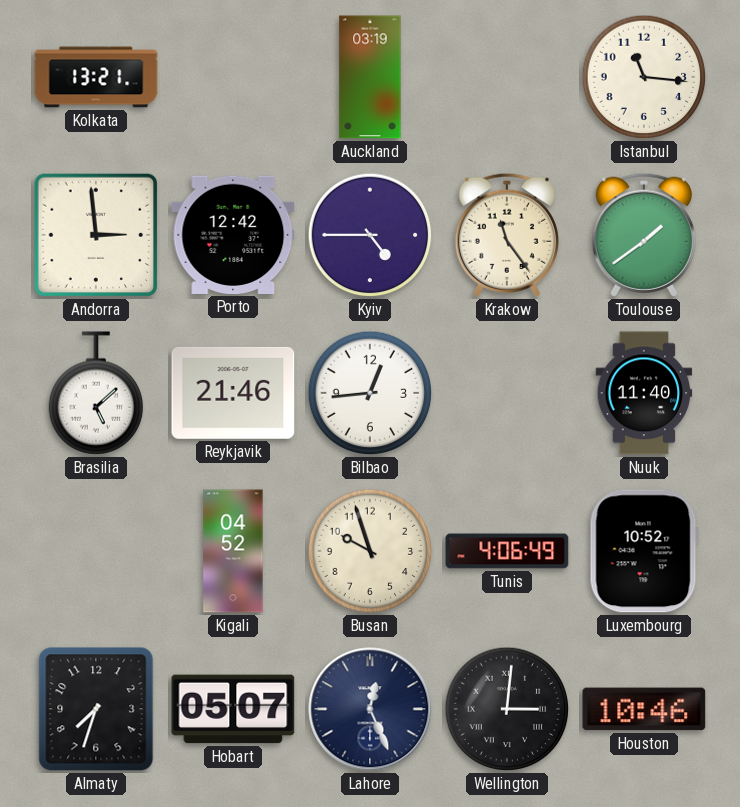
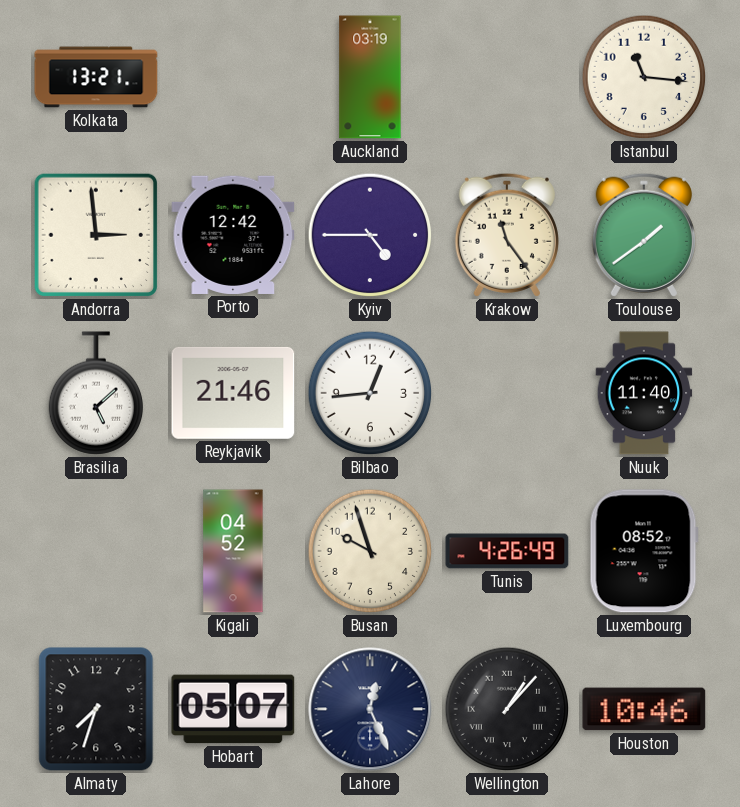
Tunis: 4:06 -> 4:26 (507, 551)
Luxembourg: 10:52 -> 08:52 (644, 551)
Wellington: 3:01 -> 1:07 (507, 709)
